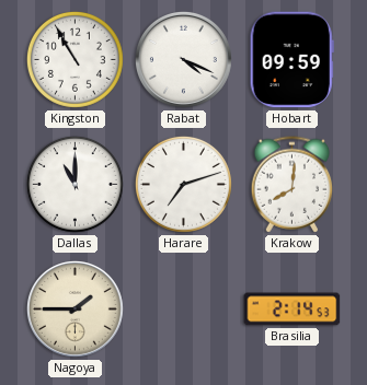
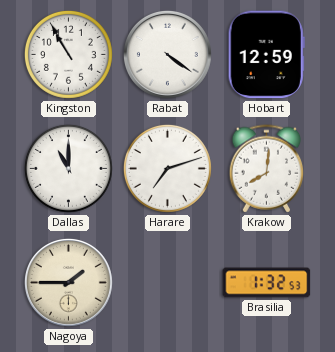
Rabat: 4:19 -> 4:21 (167, 54)
Hobart: 09:59 -> 12:59 (266, 55)
Brasilia: 2:14 -> 1:32 (267, 283)
